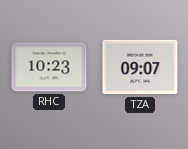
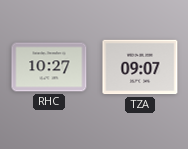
RHC: 10:23 -> 10:27 (49, 67)
